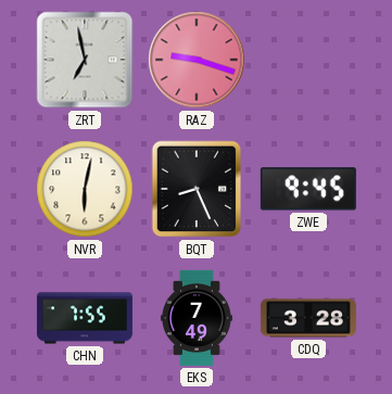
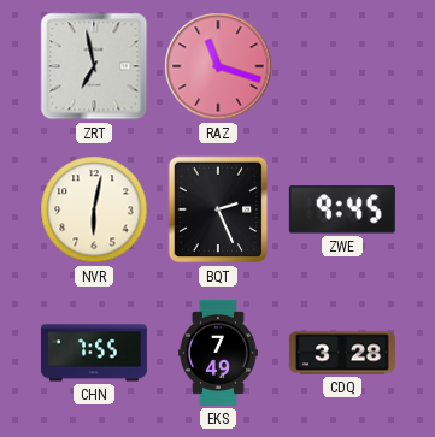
RAZ: 9:18 -> 11:18 (218, 66)
BQT: 8:26 -> 2:26 (218, 209)
